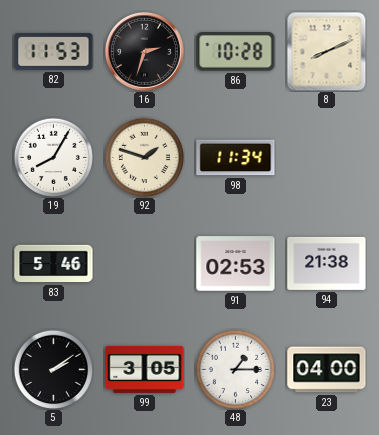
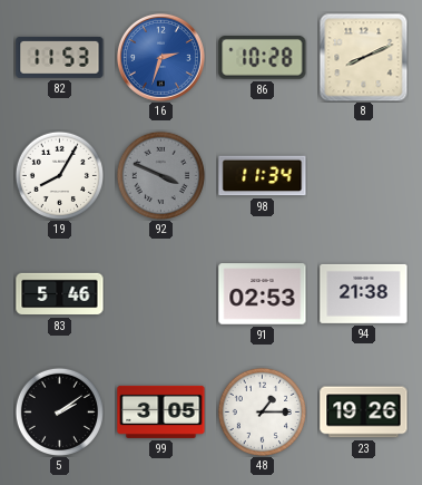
16 dial: black -> blue (160, 57)
92: 1:48 -> 3:49 (160, 175)
92 dial: cream -> grey (160, 175)
23: 04:00 -> 19:26 (364, 413)
